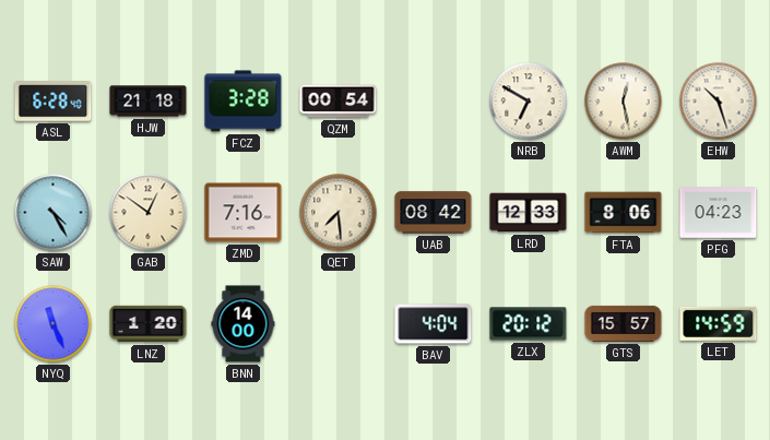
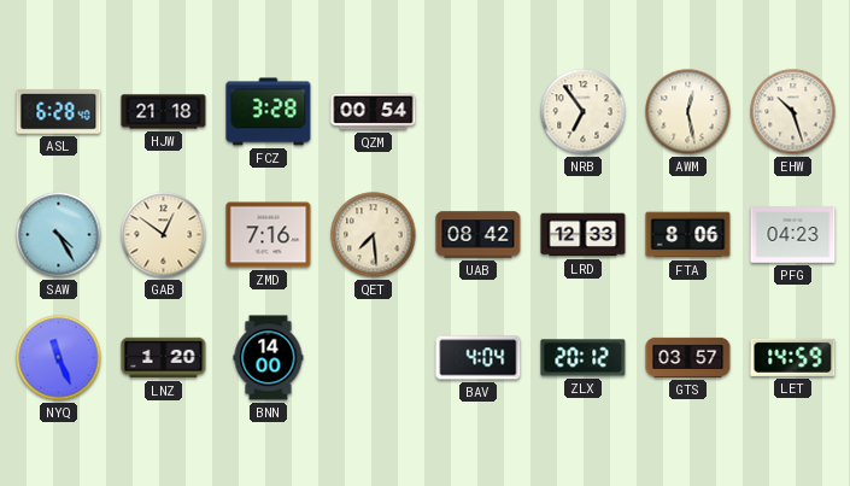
NRB: 6:50 -> 6:54 (584, 112)
GTS: 15:57 -> 03:57 (688, 357)
